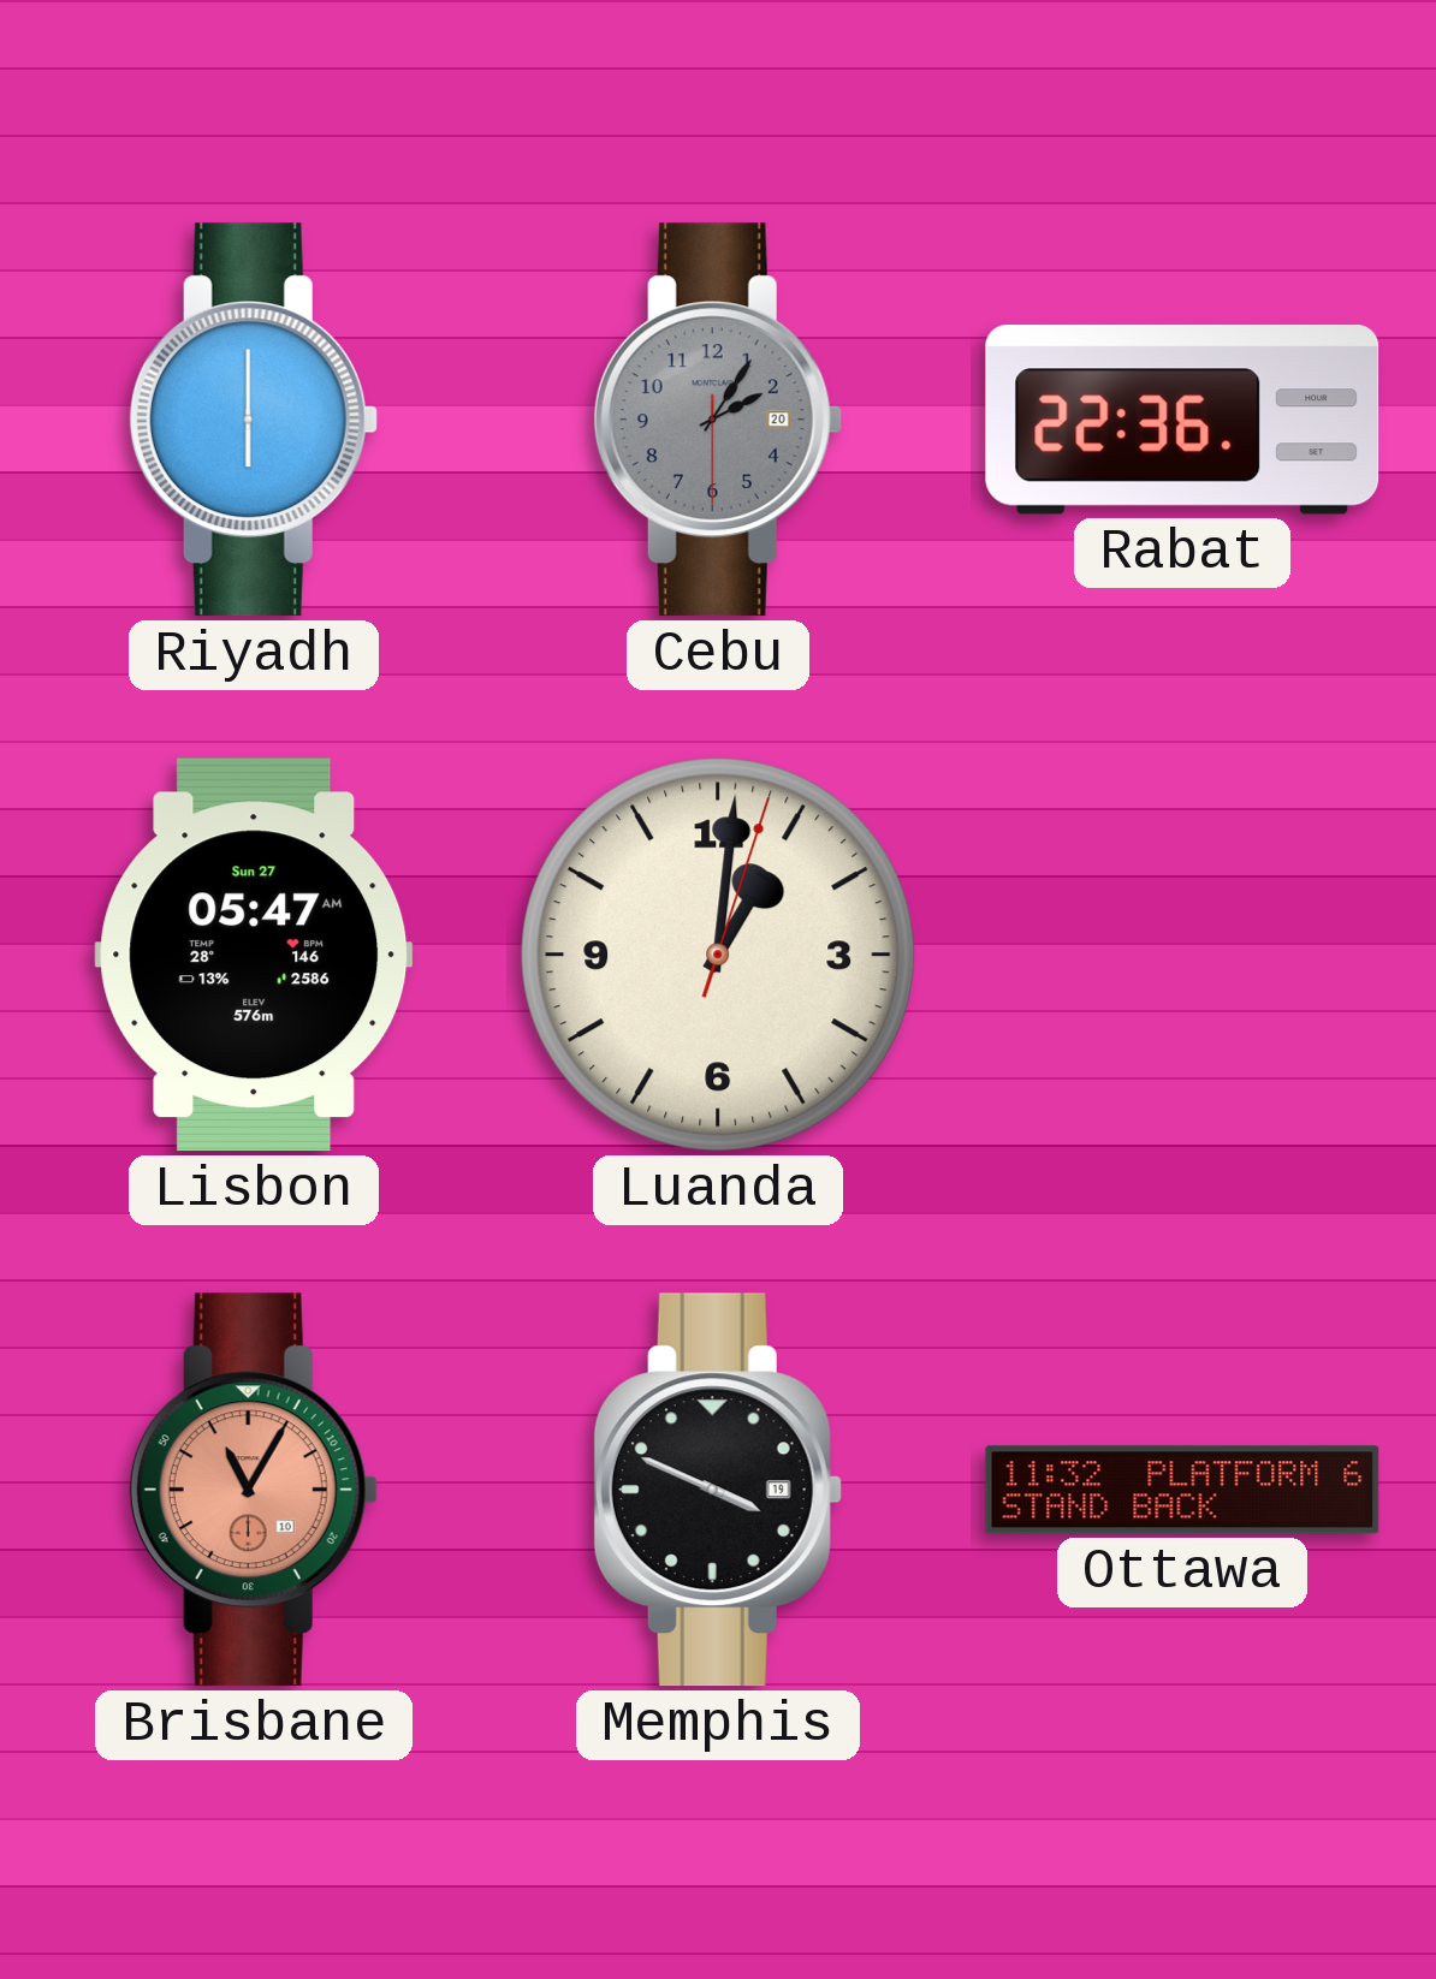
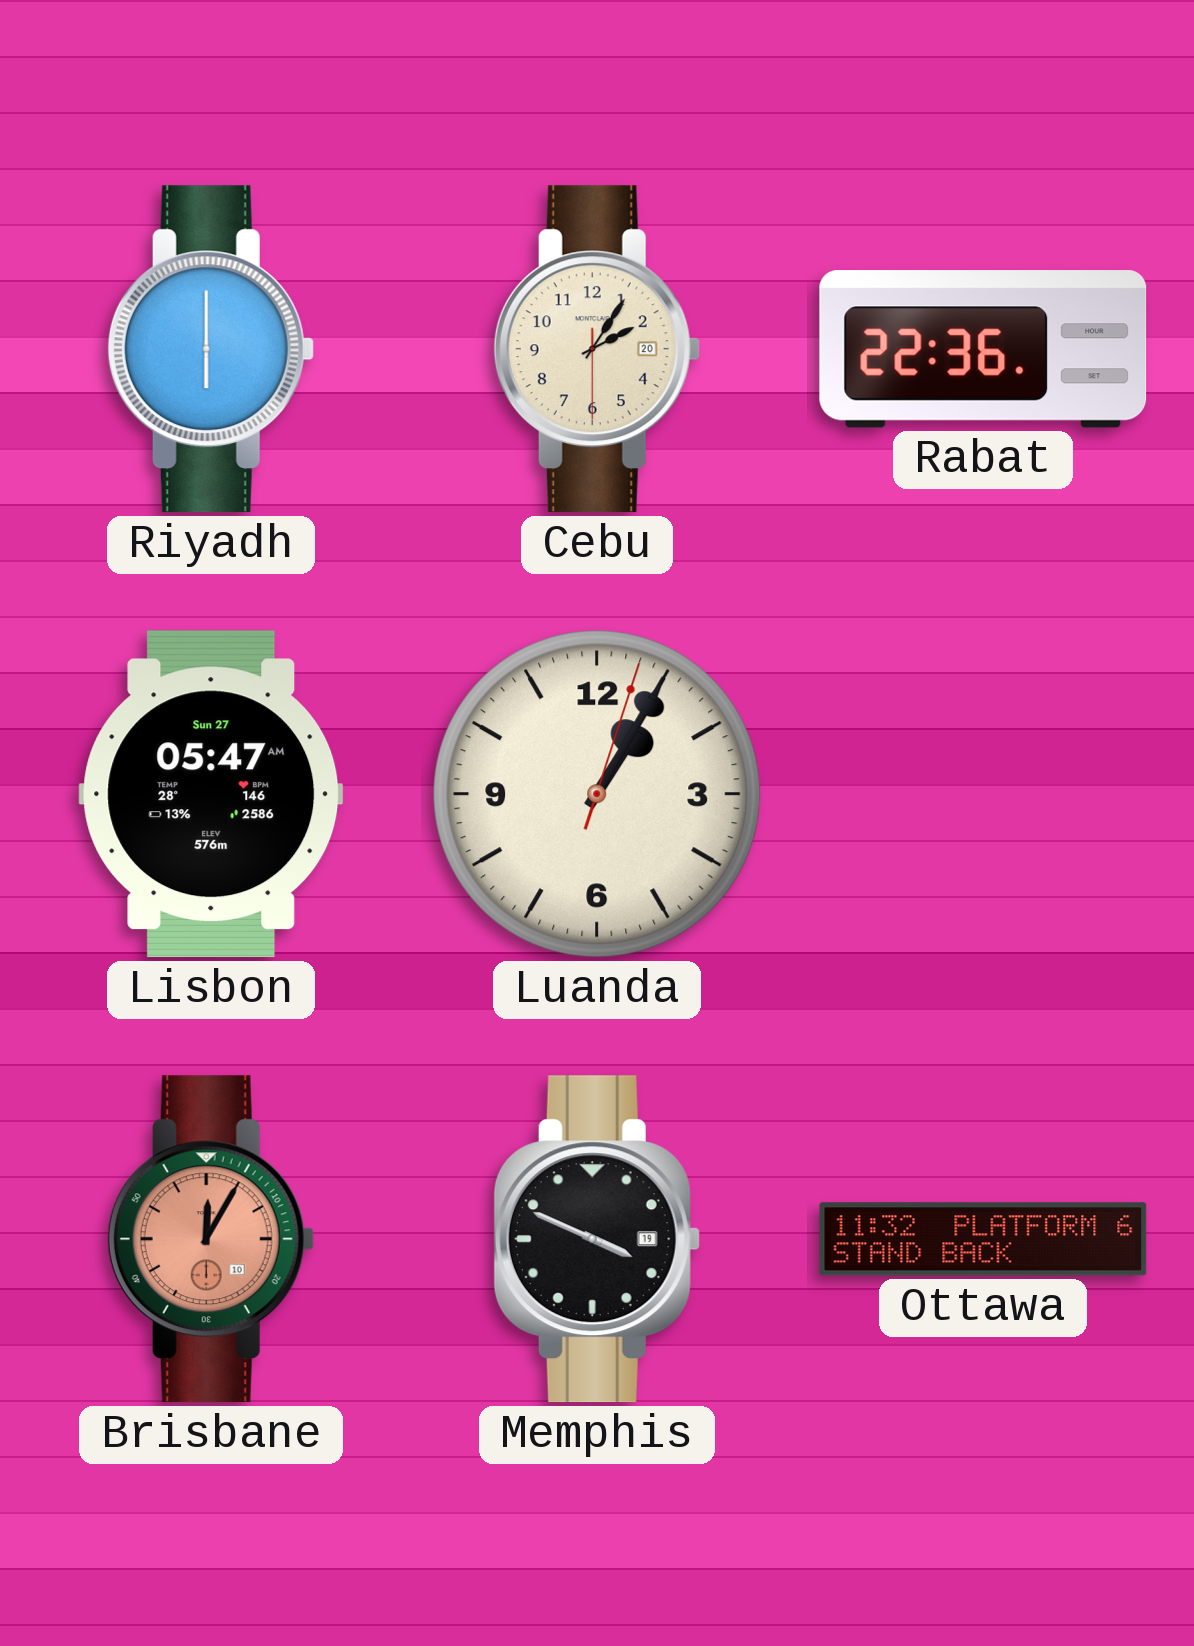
Cebu dial: grey -> cream (597, 349)
Luanda: 1:01 -> 1:05 (597, 794)
Brisbane: 11:05 -> 12:05 (211, 1239)
